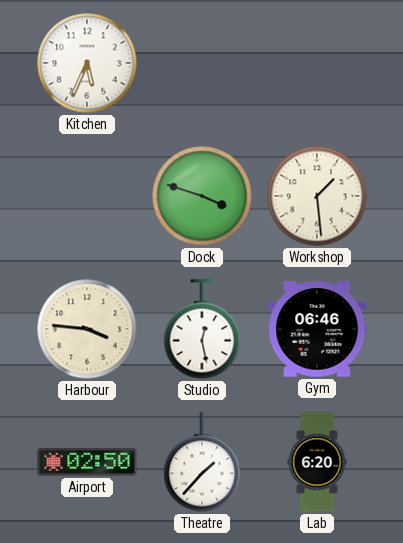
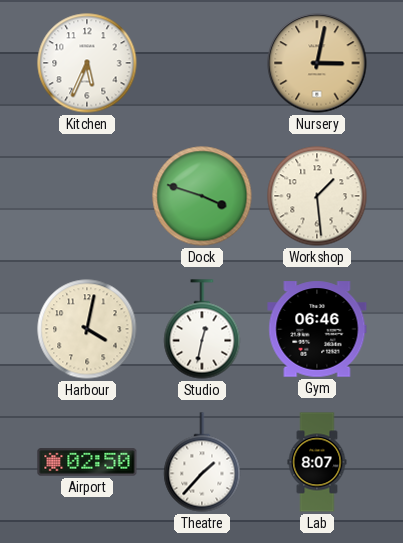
Nursery: none -> 3:02 (317, 63)
Harbour: 3:46 -> 4:02 (87, 329)
Studio: 12:28 -> 12:32 (202, 329)
Lab: 6:20 -> 8:07 (317, 462)
